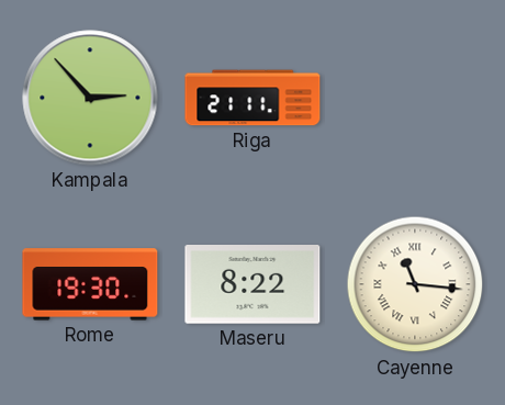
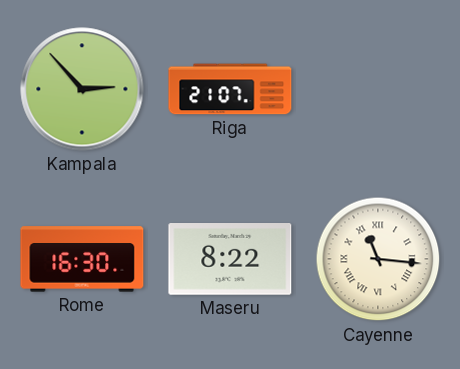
Riga: 21:11 -> 21:07 (230, 89)
Rome: 19:30 -> 16:30 (82, 259)
